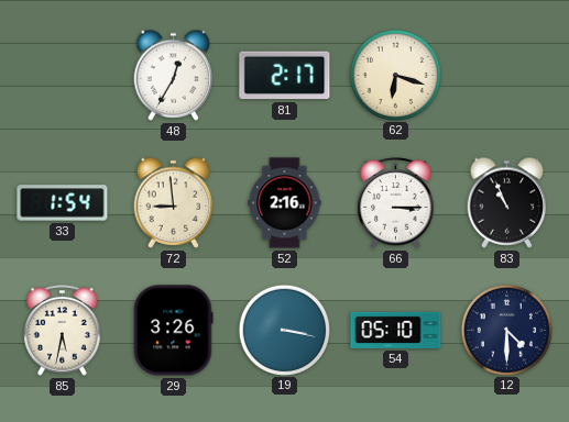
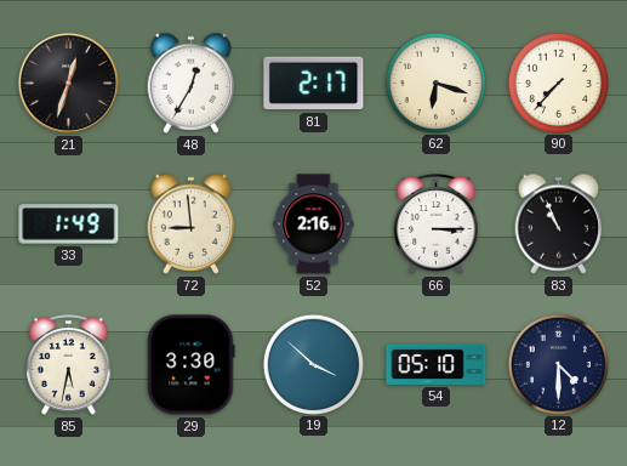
21: none -> 12:33 (68, 83)
90: none -> 7:37 (558, 83)
33: 1:54 -> 1:49 (69, 225)
29: 3:26 -> 3:30 (192, 365)
19: 3:17 -> 3:52 (313, 364)
